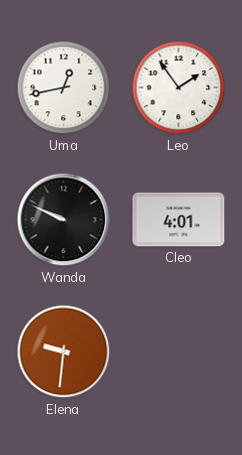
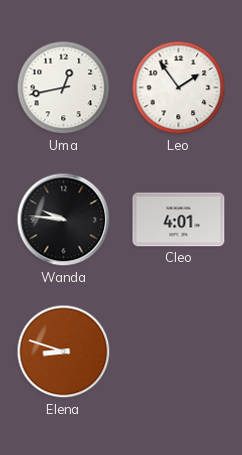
Wanda: 9:49 -> 9:46 (64, 220)
Elena: 9:31 -> 8:48 (64, 352)
